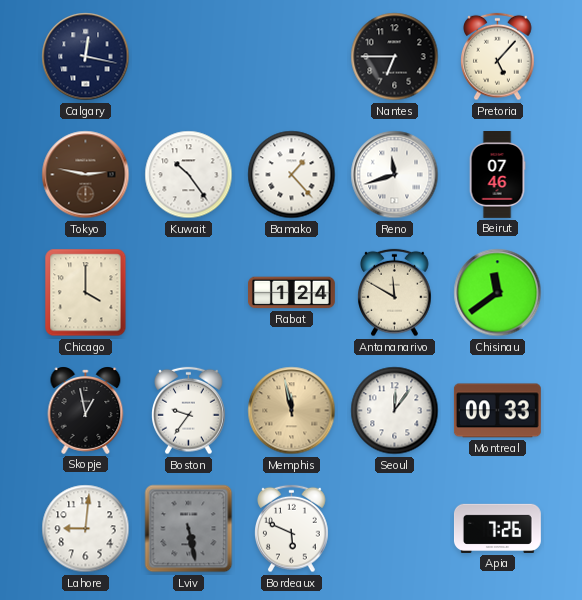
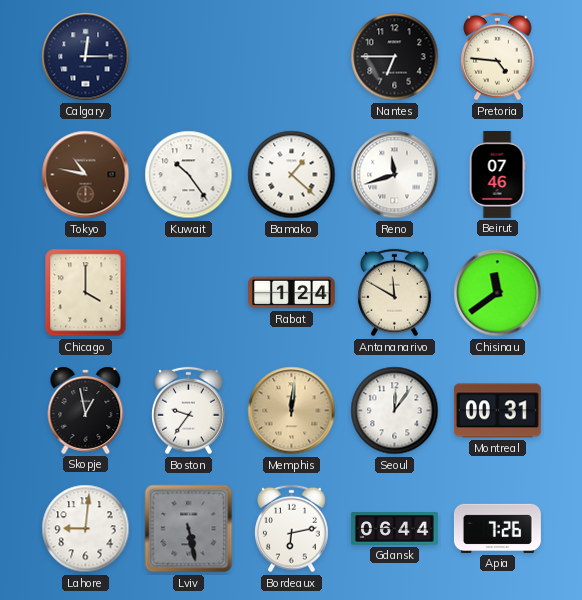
Calgary: 12:17 -> 12:15 (86, 57)
Pretoria: 5:07 -> 4:46 (498, 57)
Tokyo: 2:47 -> 10:47 (86, 175)
Bamako: 1:23 -> 1:22 (292, 175)
Memphis: 11:58 -> 12:01 (292, 411)
Montreal: 00:33 -> 00:31 (497, 411)
Bordeaux: 5:49 -> 6:13 (292, 529)
Gdansk: none -> 06:44 (395, 529)
